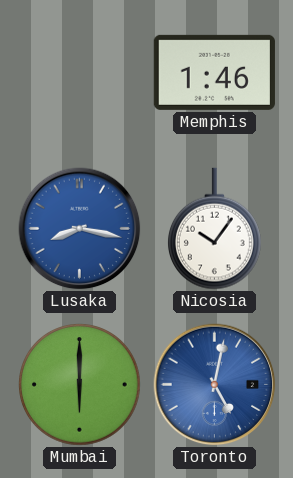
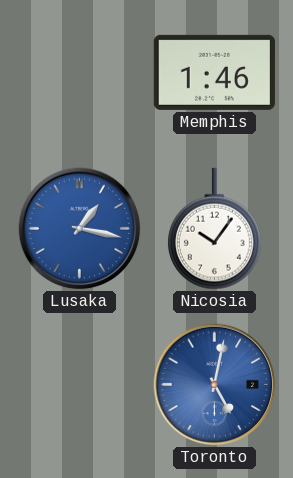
Lusaka: 8:17 -> 1:17 (80, 229)
Mumbai: 6:00 -> none (80, 385)
